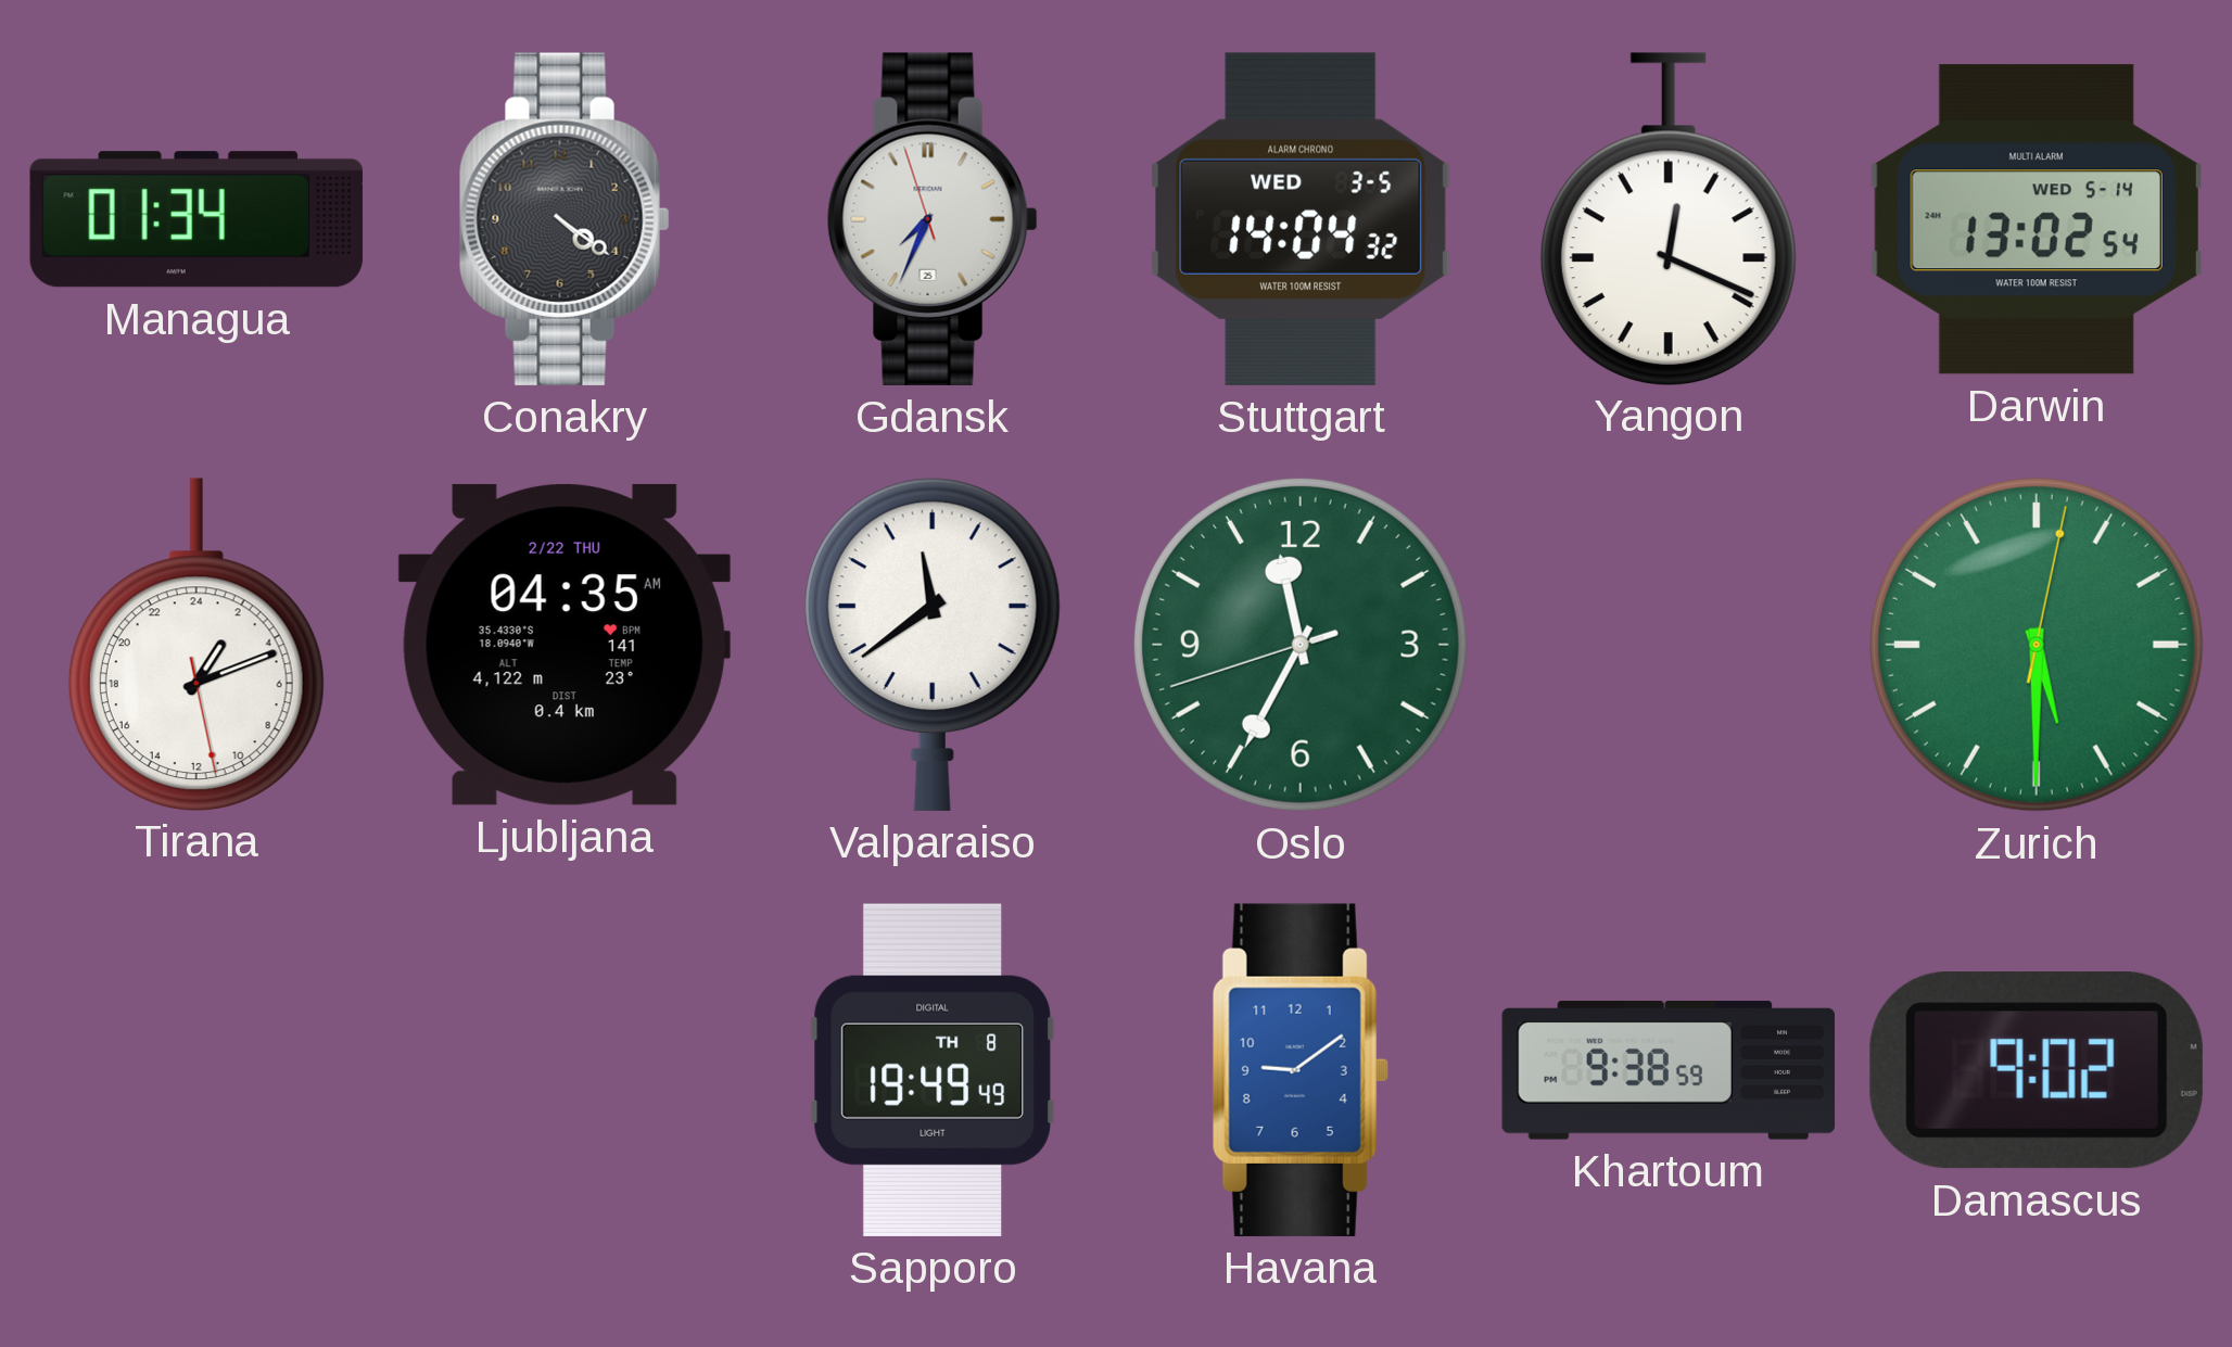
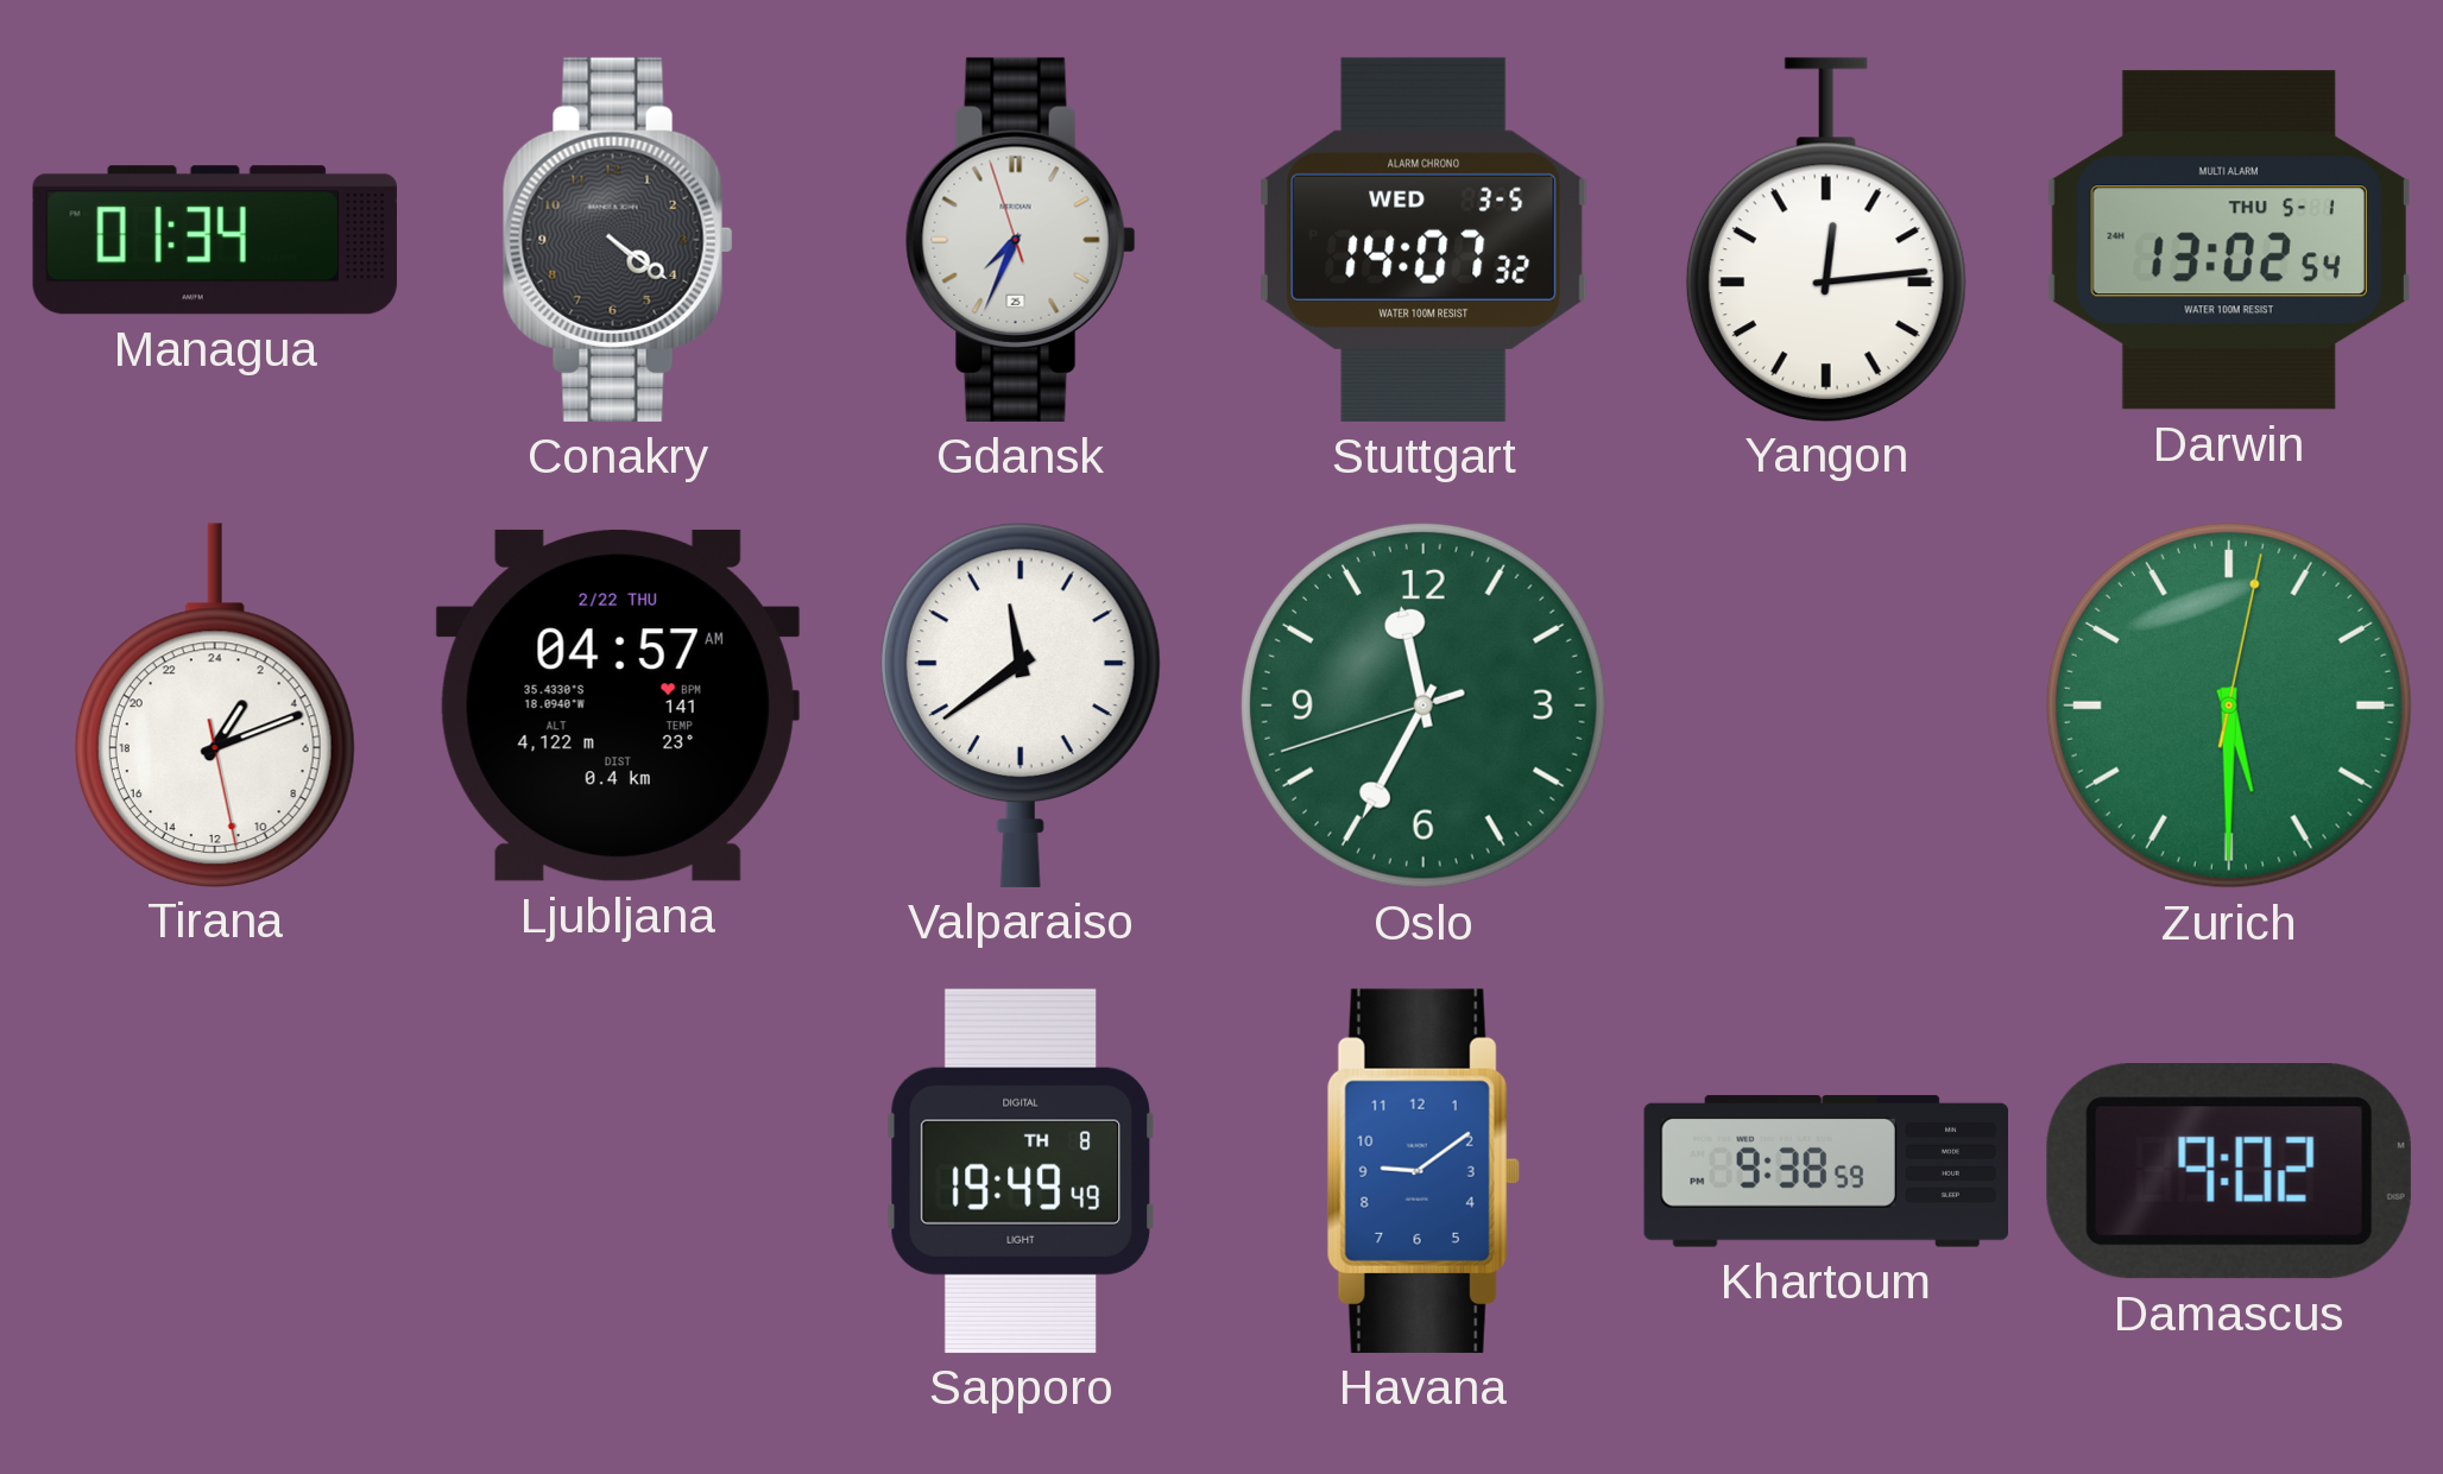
Stuttgart: 14:04 -> 14:07 (1423, 240)
Yangon: 12:19 -> 12:14 (1826, 239)
Darwin date: WED 5-14 -> THU 5-1 (2229, 240)
Ljubljana: 04:35 -> 04:57 (618, 706)
